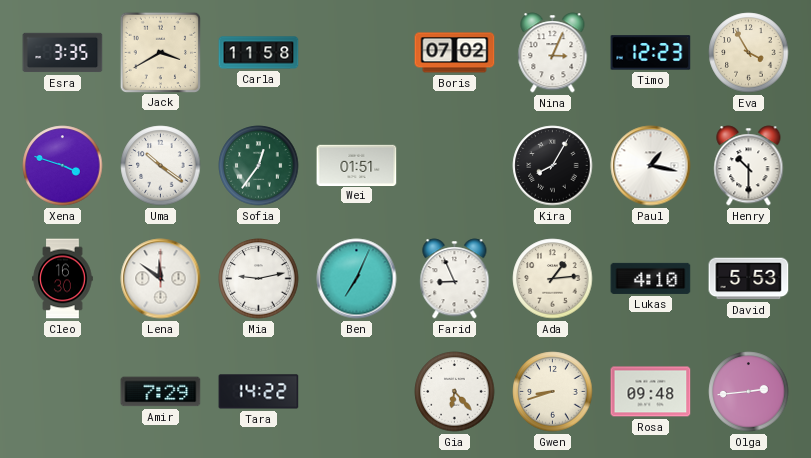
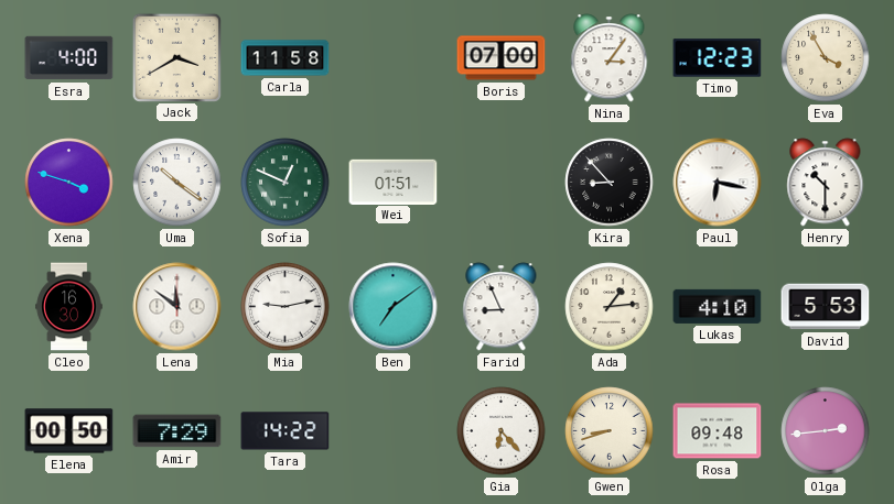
Esra: 3:35 -> 4:00 (69, 58)
Boris: 07:02 -> 07:00 (502, 58)
Nina: 3:04 -> 3:06 (610, 58)
Sofia: 12:36 -> 12:49 (286, 183)
Kira: 8:05 -> 8:53 (610, 183)
Paul: 1:17 -> 6:17 (718, 183)
Ben: 7:04 -> 7:09 (394, 307)
Elena: none -> 00:50 (69, 431)
